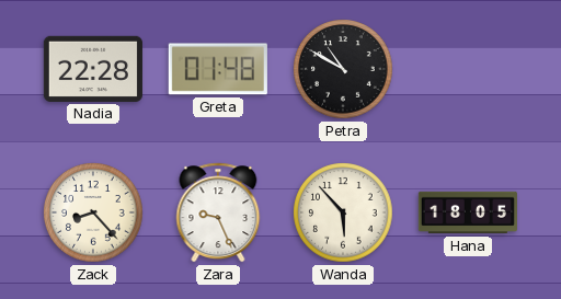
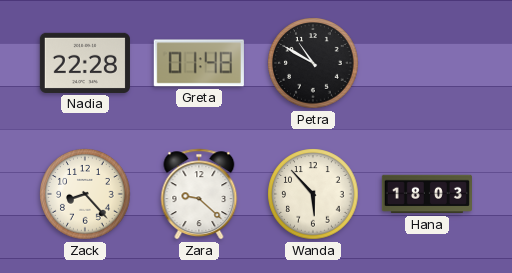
Zara: 9:26 -> 9:22 (199, 194)
Hana: 18:05 -> 18:03 (427, 194)
